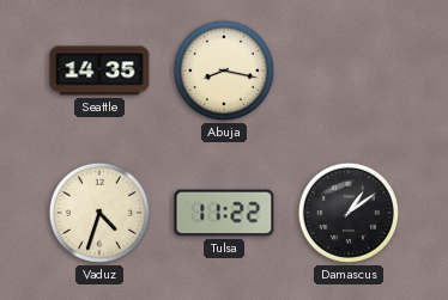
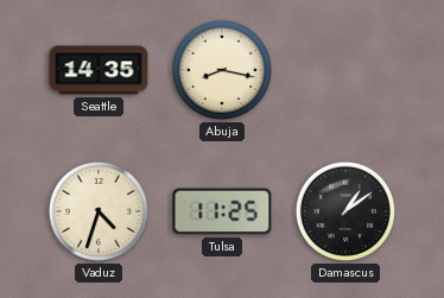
Tulsa: 11:22 -> 11:25 (222, 211)
